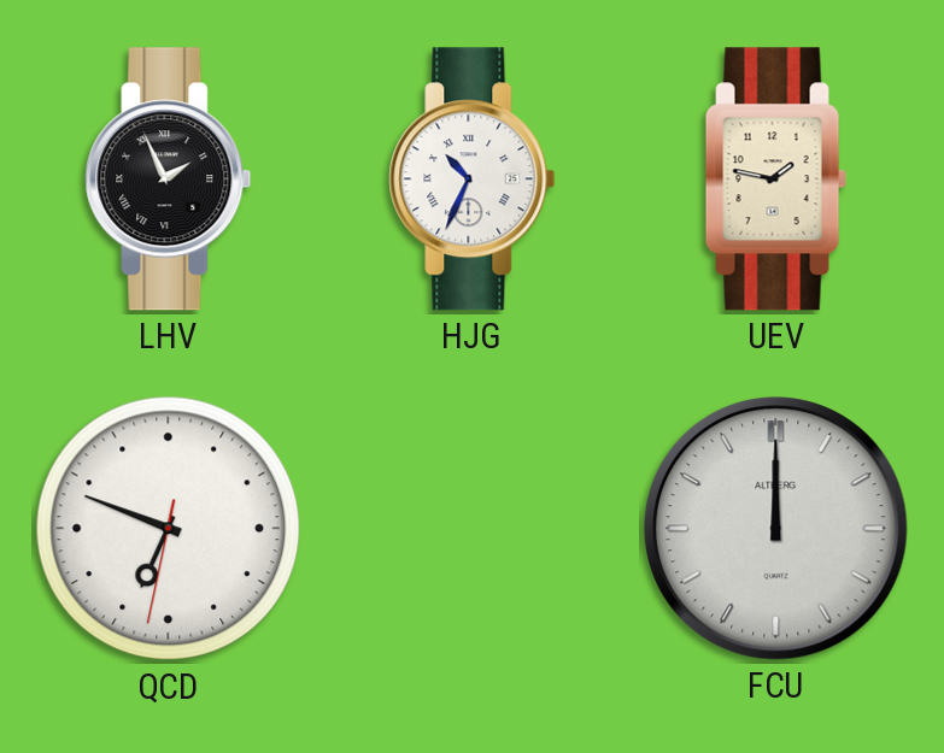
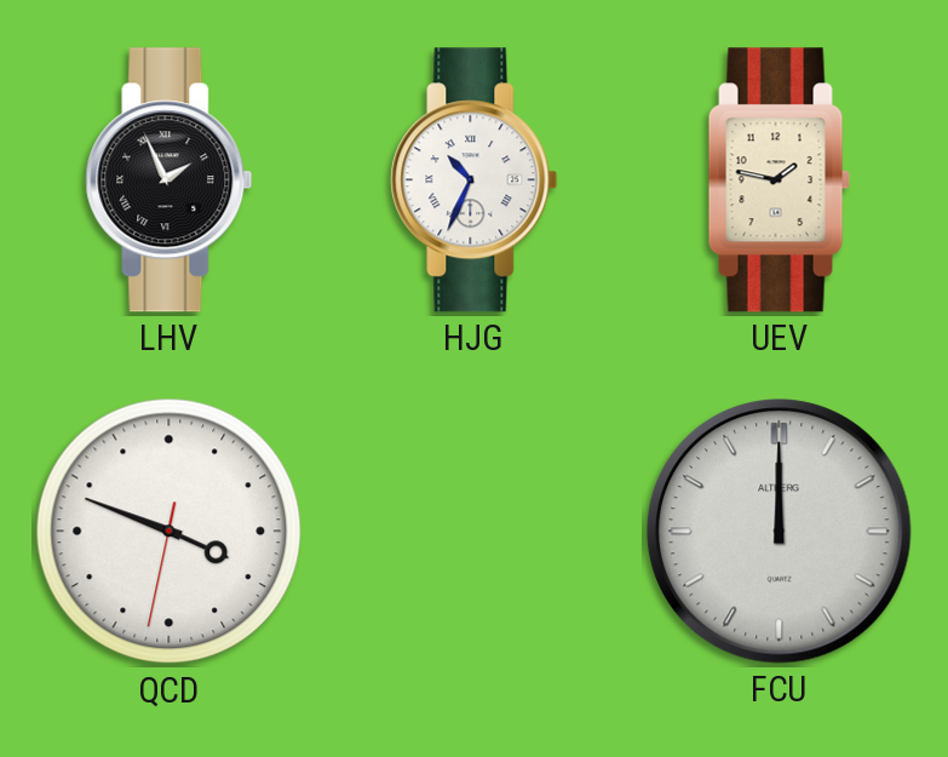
QCD: 6:48 -> 3:48 (170, 532)
